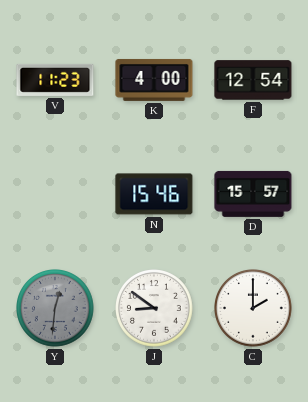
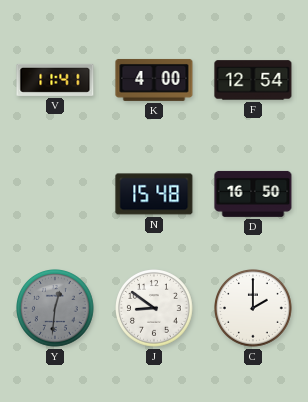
V: 11:23 -> 11:41 (55, 80)
N: 15:46 -> 15:48 (154, 194)
D: 15:57 -> 16:50 (253, 194)
